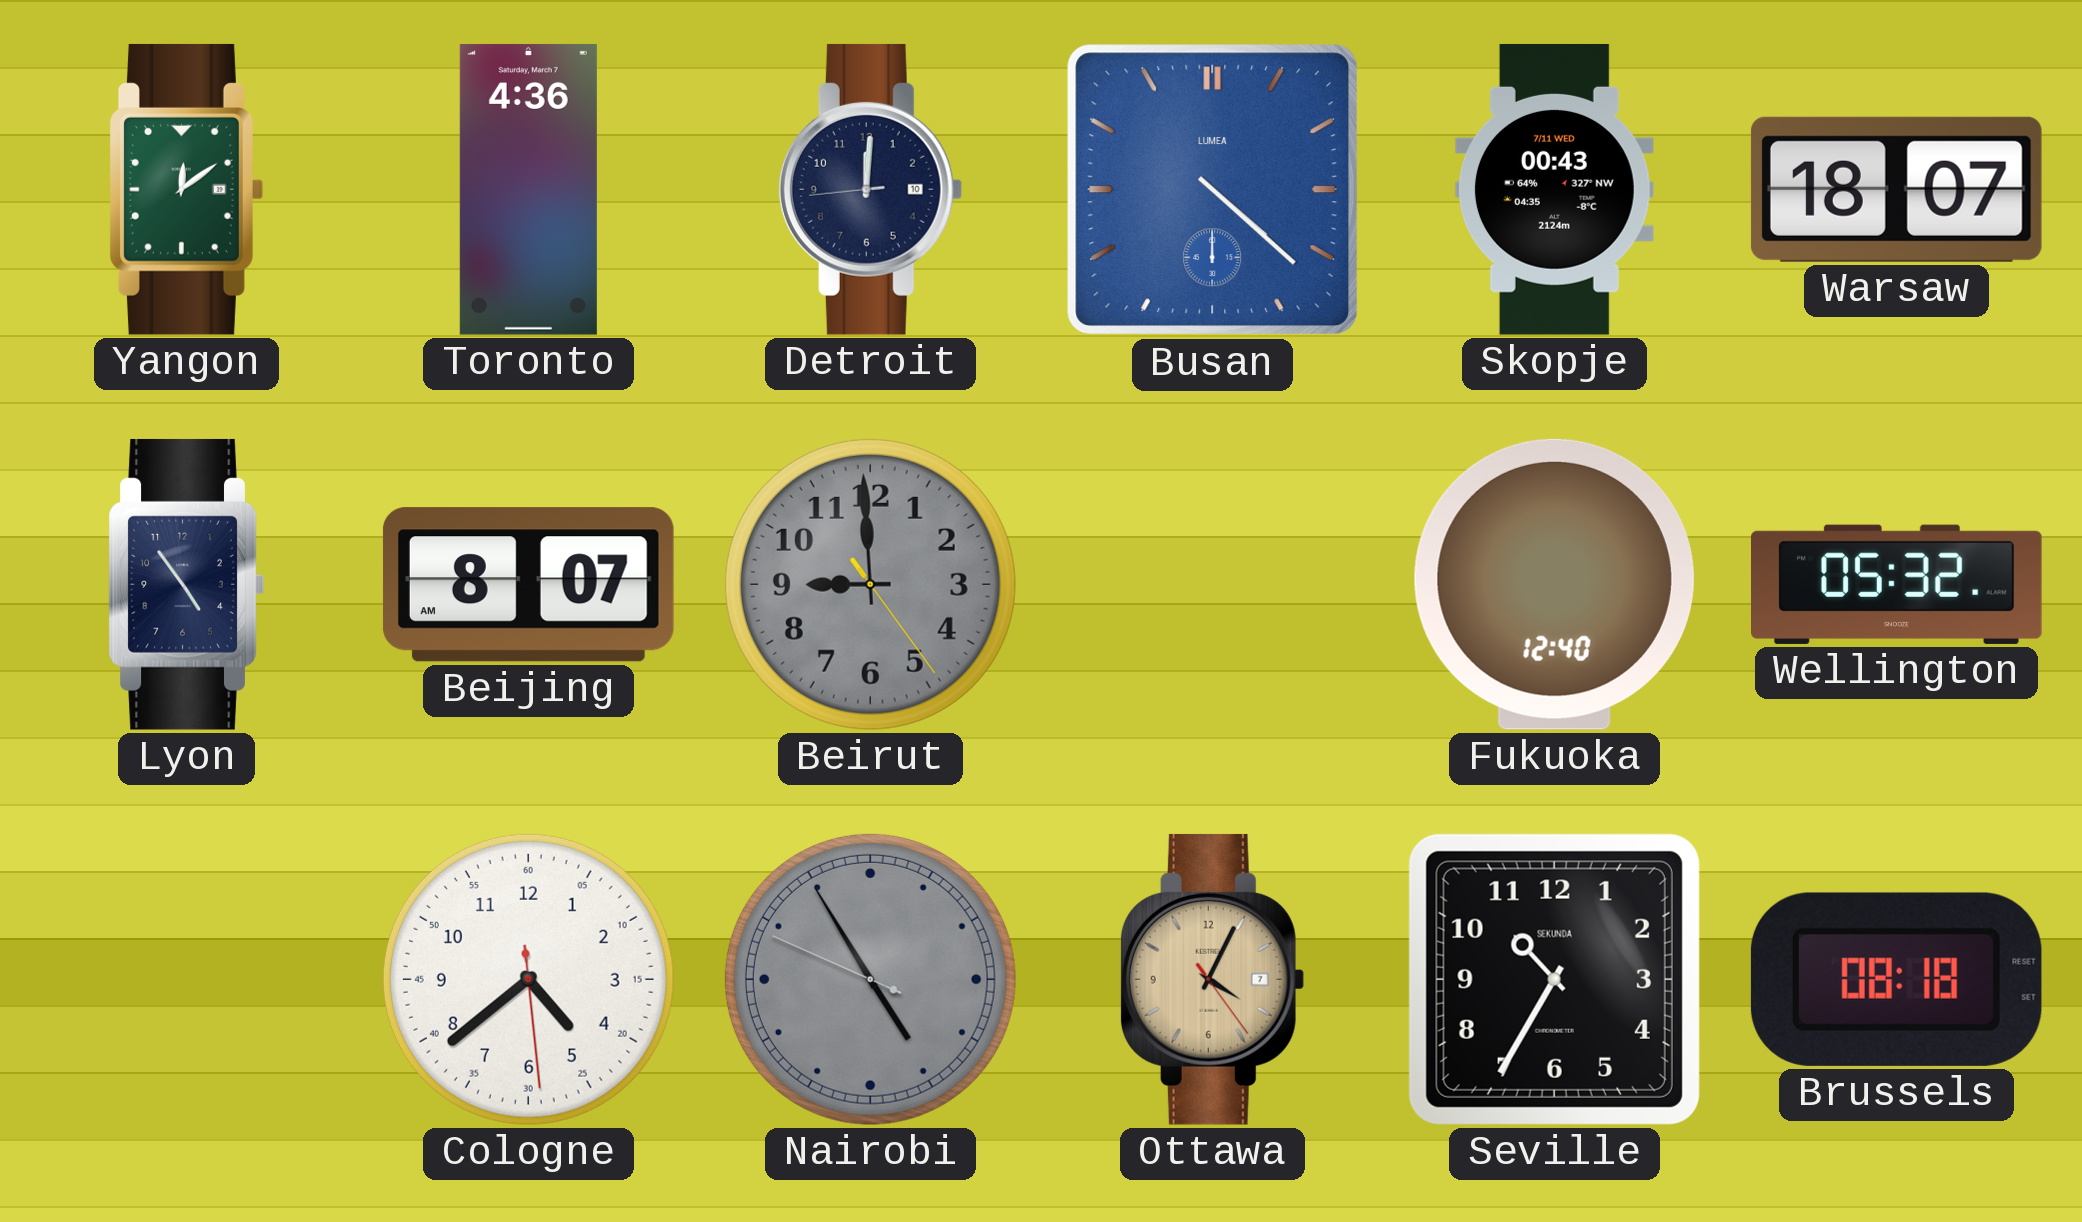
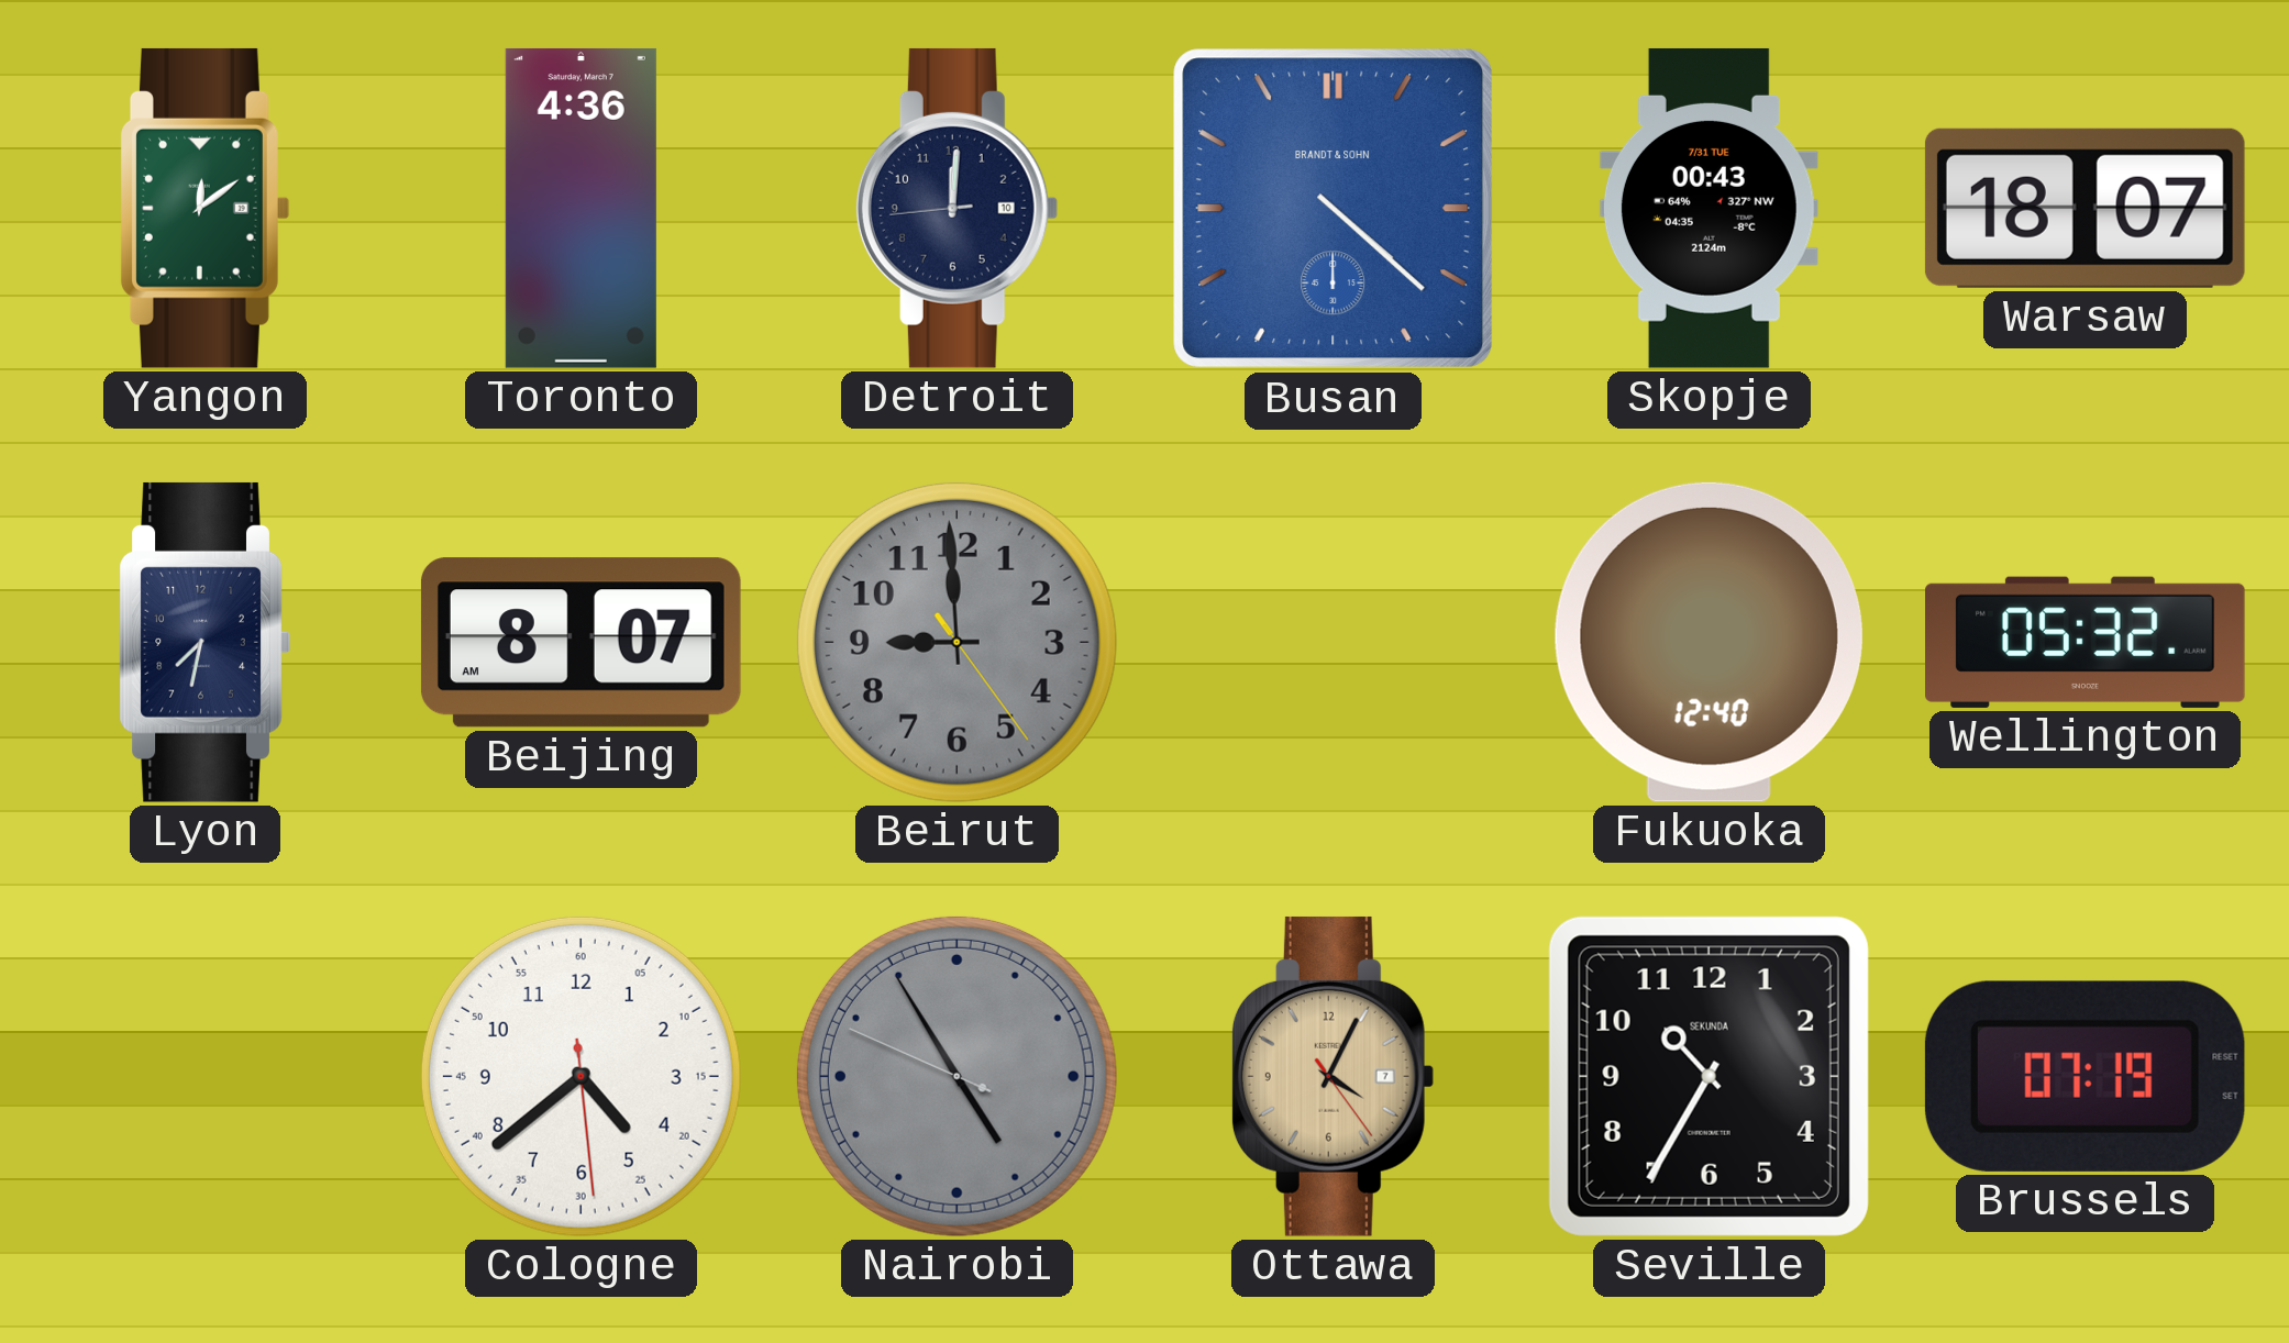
Busan brand: LUMEA -> BRANDT & SOHN (1334, 209)
Skopje date: 7/11 WED -> 7/31 TUE (1709, 208)
Lyon: 4:54 -> 7:32 (204, 642)
Brussels: 08:18 -> 07:19 (2085, 1076)
